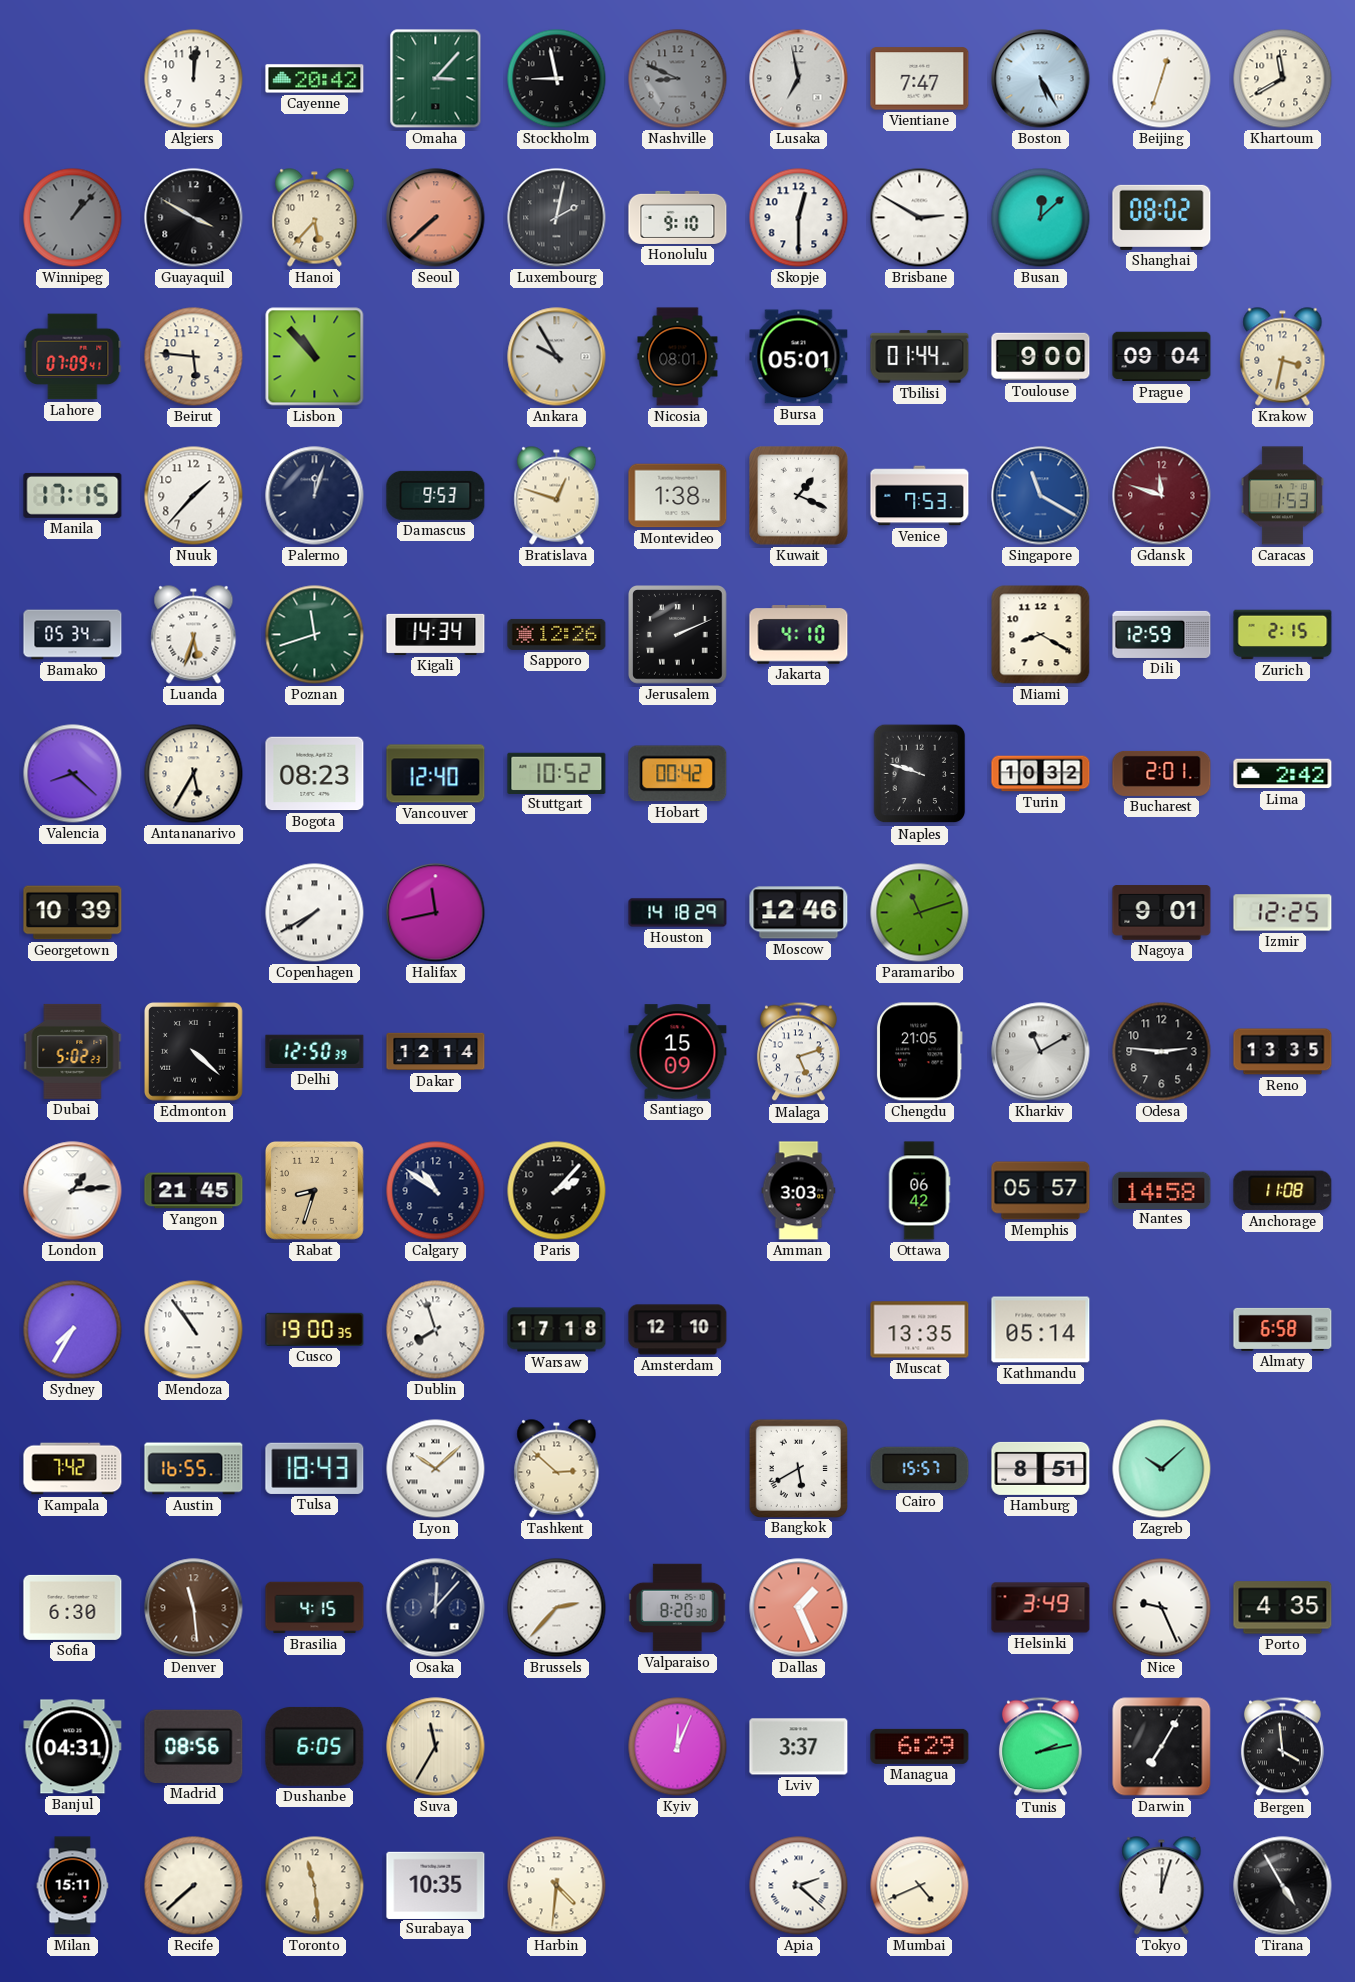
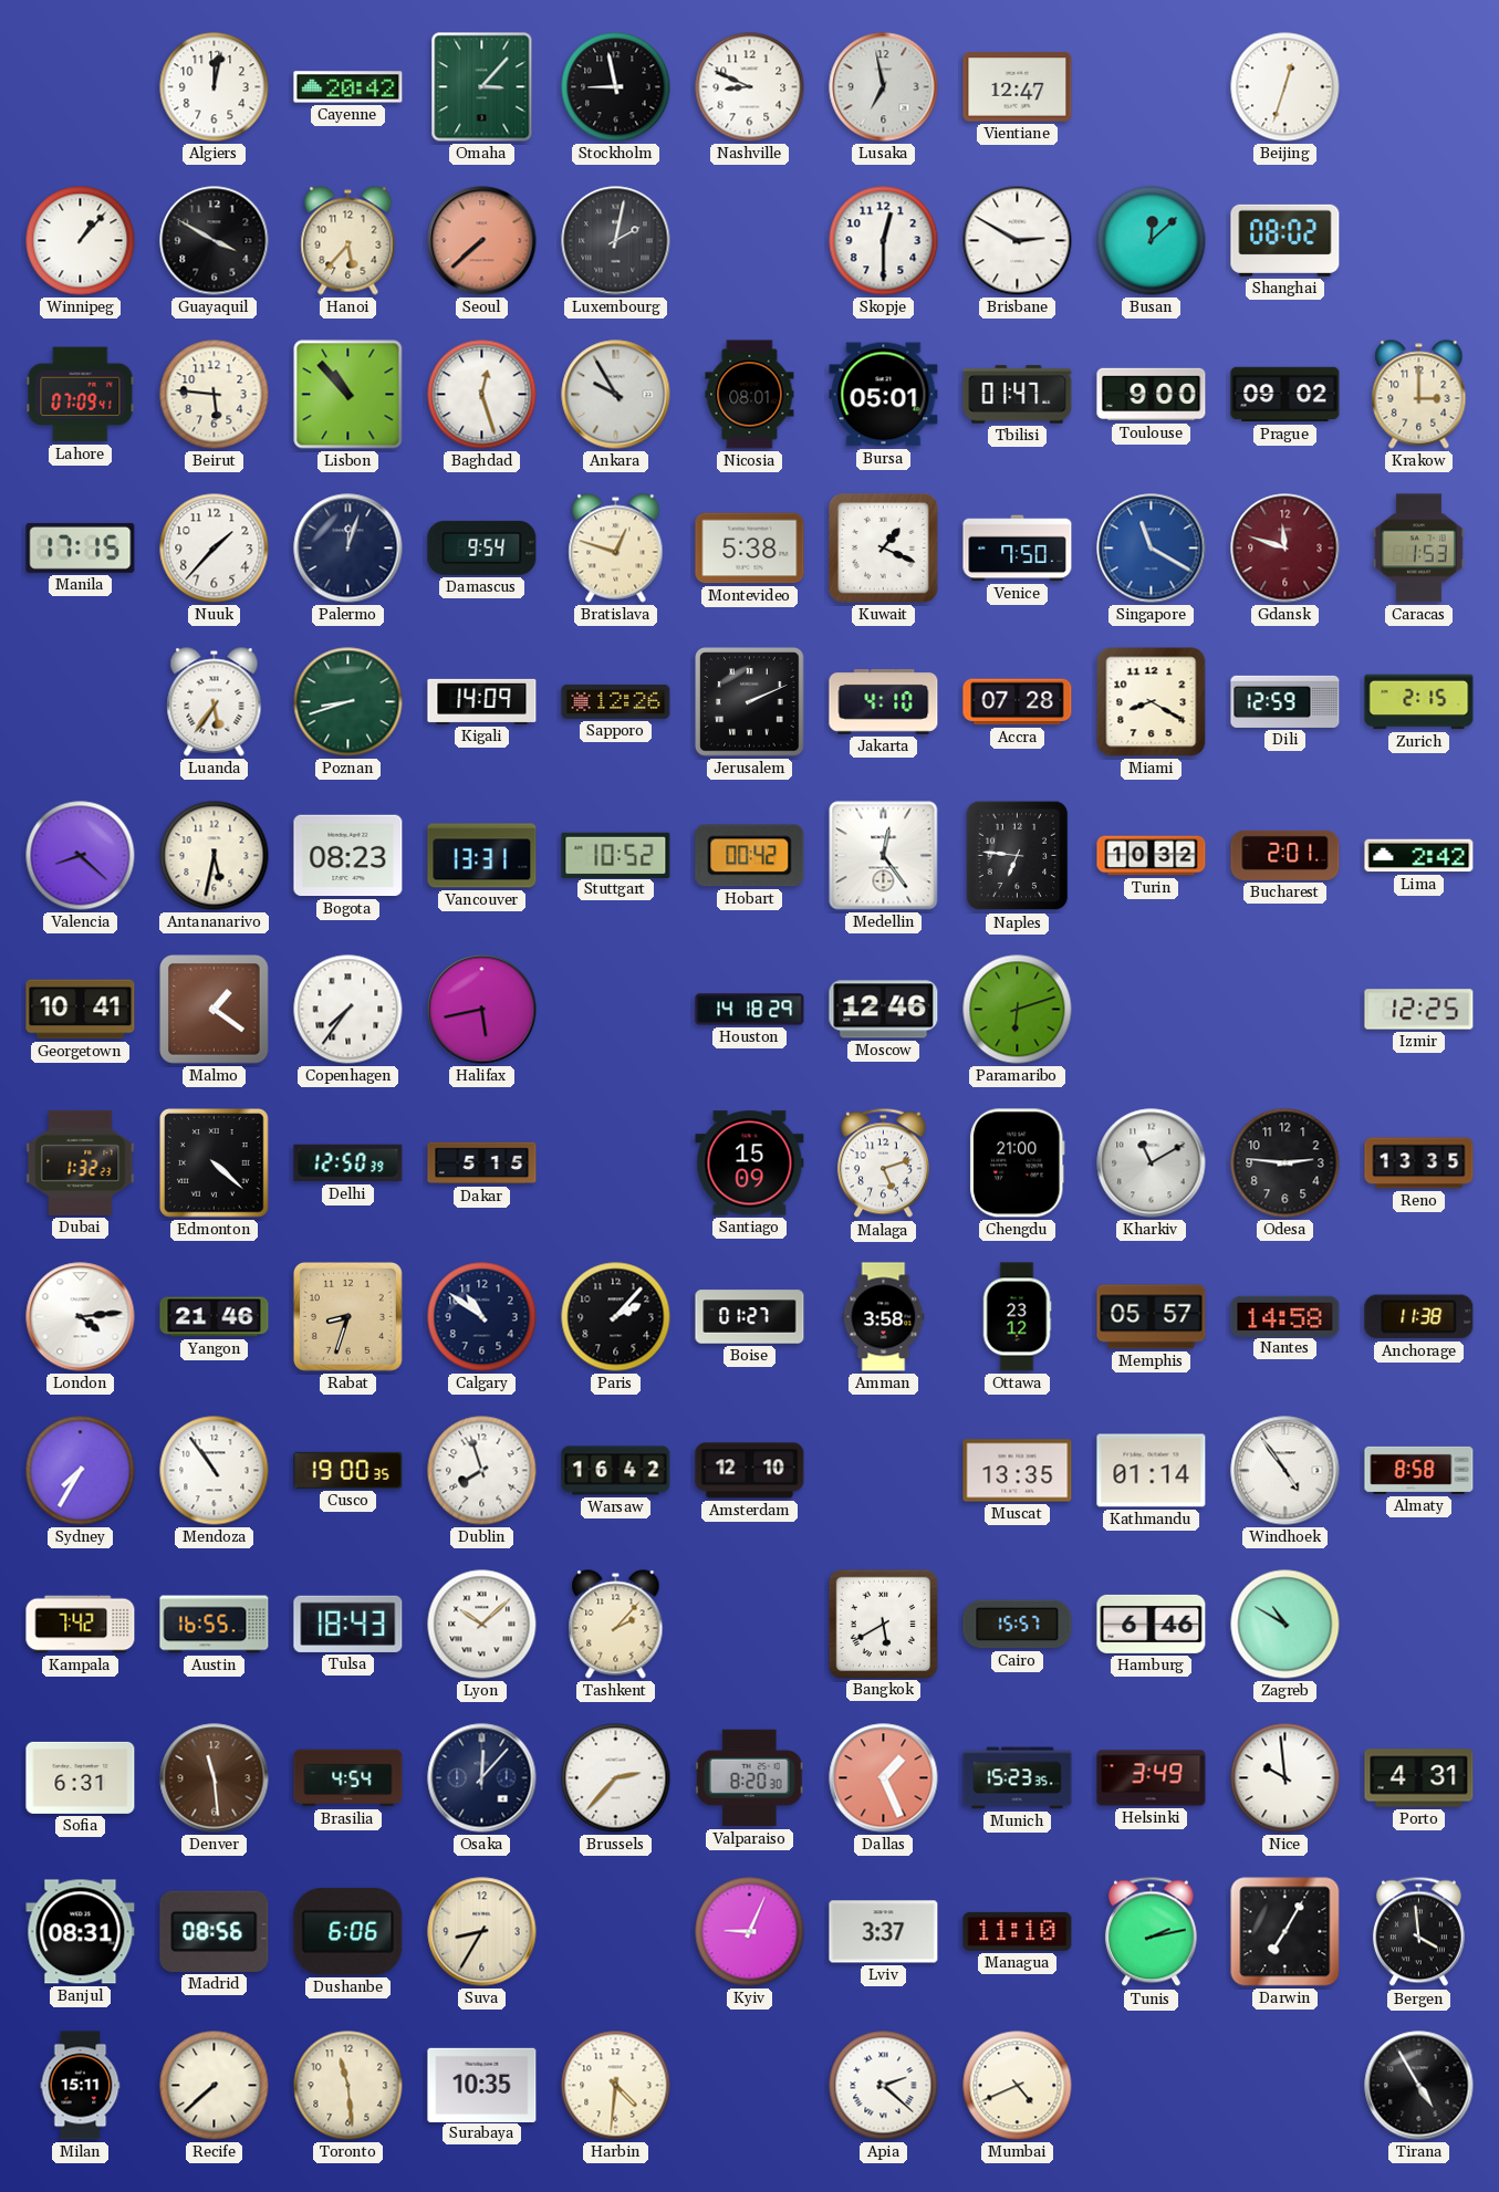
Algiers: 12:01 -> 12:02 (215, 87)
Nashville dial: grey -> white (750, 87)
Vientiane: 7:47 -> 12:47 (1018, 87)
Boston: 5:25 -> none (1041, 79)
Khartoum: 11:40 -> none (1283, 79)
Winnipeg dial: grey -> white (81, 241)
Honolulu: 9:10 -> none (678, 217)
Baghdad: none -> 12:27 (482, 395)
Tbilisi: 01:44 -> 01:47 (1018, 395)
Prague: 09:04 -> 09:02 (1285, 395)
Krakow: 3:32 -> 3:00 (1419, 395)
Damascus: 9:53 -> 9:54 (482, 547)
Montevideo: 1:38 -> 5:38 (750, 549)
Venice: 7:53 -> 7:50 (1018, 549)
Bamako: 05:34 -> none (73, 635)
Luanda: 5:33 -> 5:36 (215, 702)
Poznan: 11:42 -> 8:42 (348, 702)
Kigali: 14:34 -> 14:09 (482, 701)
Accra: none -> 07:28 (1018, 702)
Antananarivo: 5:35 -> 5:32 (215, 856)
Vancouver: 12:40 -> 13:31 (482, 856)
Medellin: none -> 12:24 (884, 856)
Naples: 9:48 -> 6:46 (1018, 856)
Georgetown: 10:39 -> 10:41 (81, 1010)
Malmo: none -> 1:21 (215, 1010)
Copenhagen: 7:40 -> 7:36 (348, 1010)
Halifax: 11:43 -> 5:43 (482, 1010)
Paramaribo: 11:12 -> 6:12 (1018, 1010)
Nagoya: 9:01 -> none (1162, 913)
Dubai: 5:02 -> 1:32 (81, 1162)
Dakar: 12:14 -> 5:15 (482, 1163)
Chengdu: 21:05 -> 21:00 (1017, 1163)
London: 1:14 -> 4:14 (81, 1317)
Yangon: 21:45 -> 21:46 (215, 1317)
Boise: none -> 01:27 (750, 1317)
Amman: 3:03 -> 3:58 (884, 1317)
Ottawa: 06:42 -> 23:12 (1017, 1317)
Anchorage: 11:08 -> 11:38 (1419, 1317)
Warsaw: 17:18 -> 16:42 (616, 1471)
Kathmandu: 05:14 -> 01:14 (1152, 1471)
Windhoek: none -> 4:54 (1285, 1471)
Almaty: 6:58 -> 8:58 (1419, 1470)
Tashkent: 2:52 -> 2:07 (616, 1625)
Hamburg: 8:51 -> 6:46 (1152, 1624)
Zagreb: 10:08 -> 10:50 (1285, 1625)
Sofia: 6:30 -> 6:31 (81, 1777)
Brasilia: 4:15 -> 4:54 (348, 1778)
Munich: none -> 15:23 (1018, 1778)
Nice: 9:26 -> 9:59 (1285, 1778)
Porto: 4:35 -> 4:31 (1419, 1778)
Banjul: 04:31 -> 08:31 (81, 1932)
Dushanbe: 6:05 -> 6:06 (348, 1931)
Suva: 11:35 -> 8:35 (482, 1932)
Kyiv: 12:04 -> 9:04 (750, 1932)
Managua: 6:29 -> 11:10 (1018, 1931)
Tokyo: 12:03 -> none (1162, 1886)
